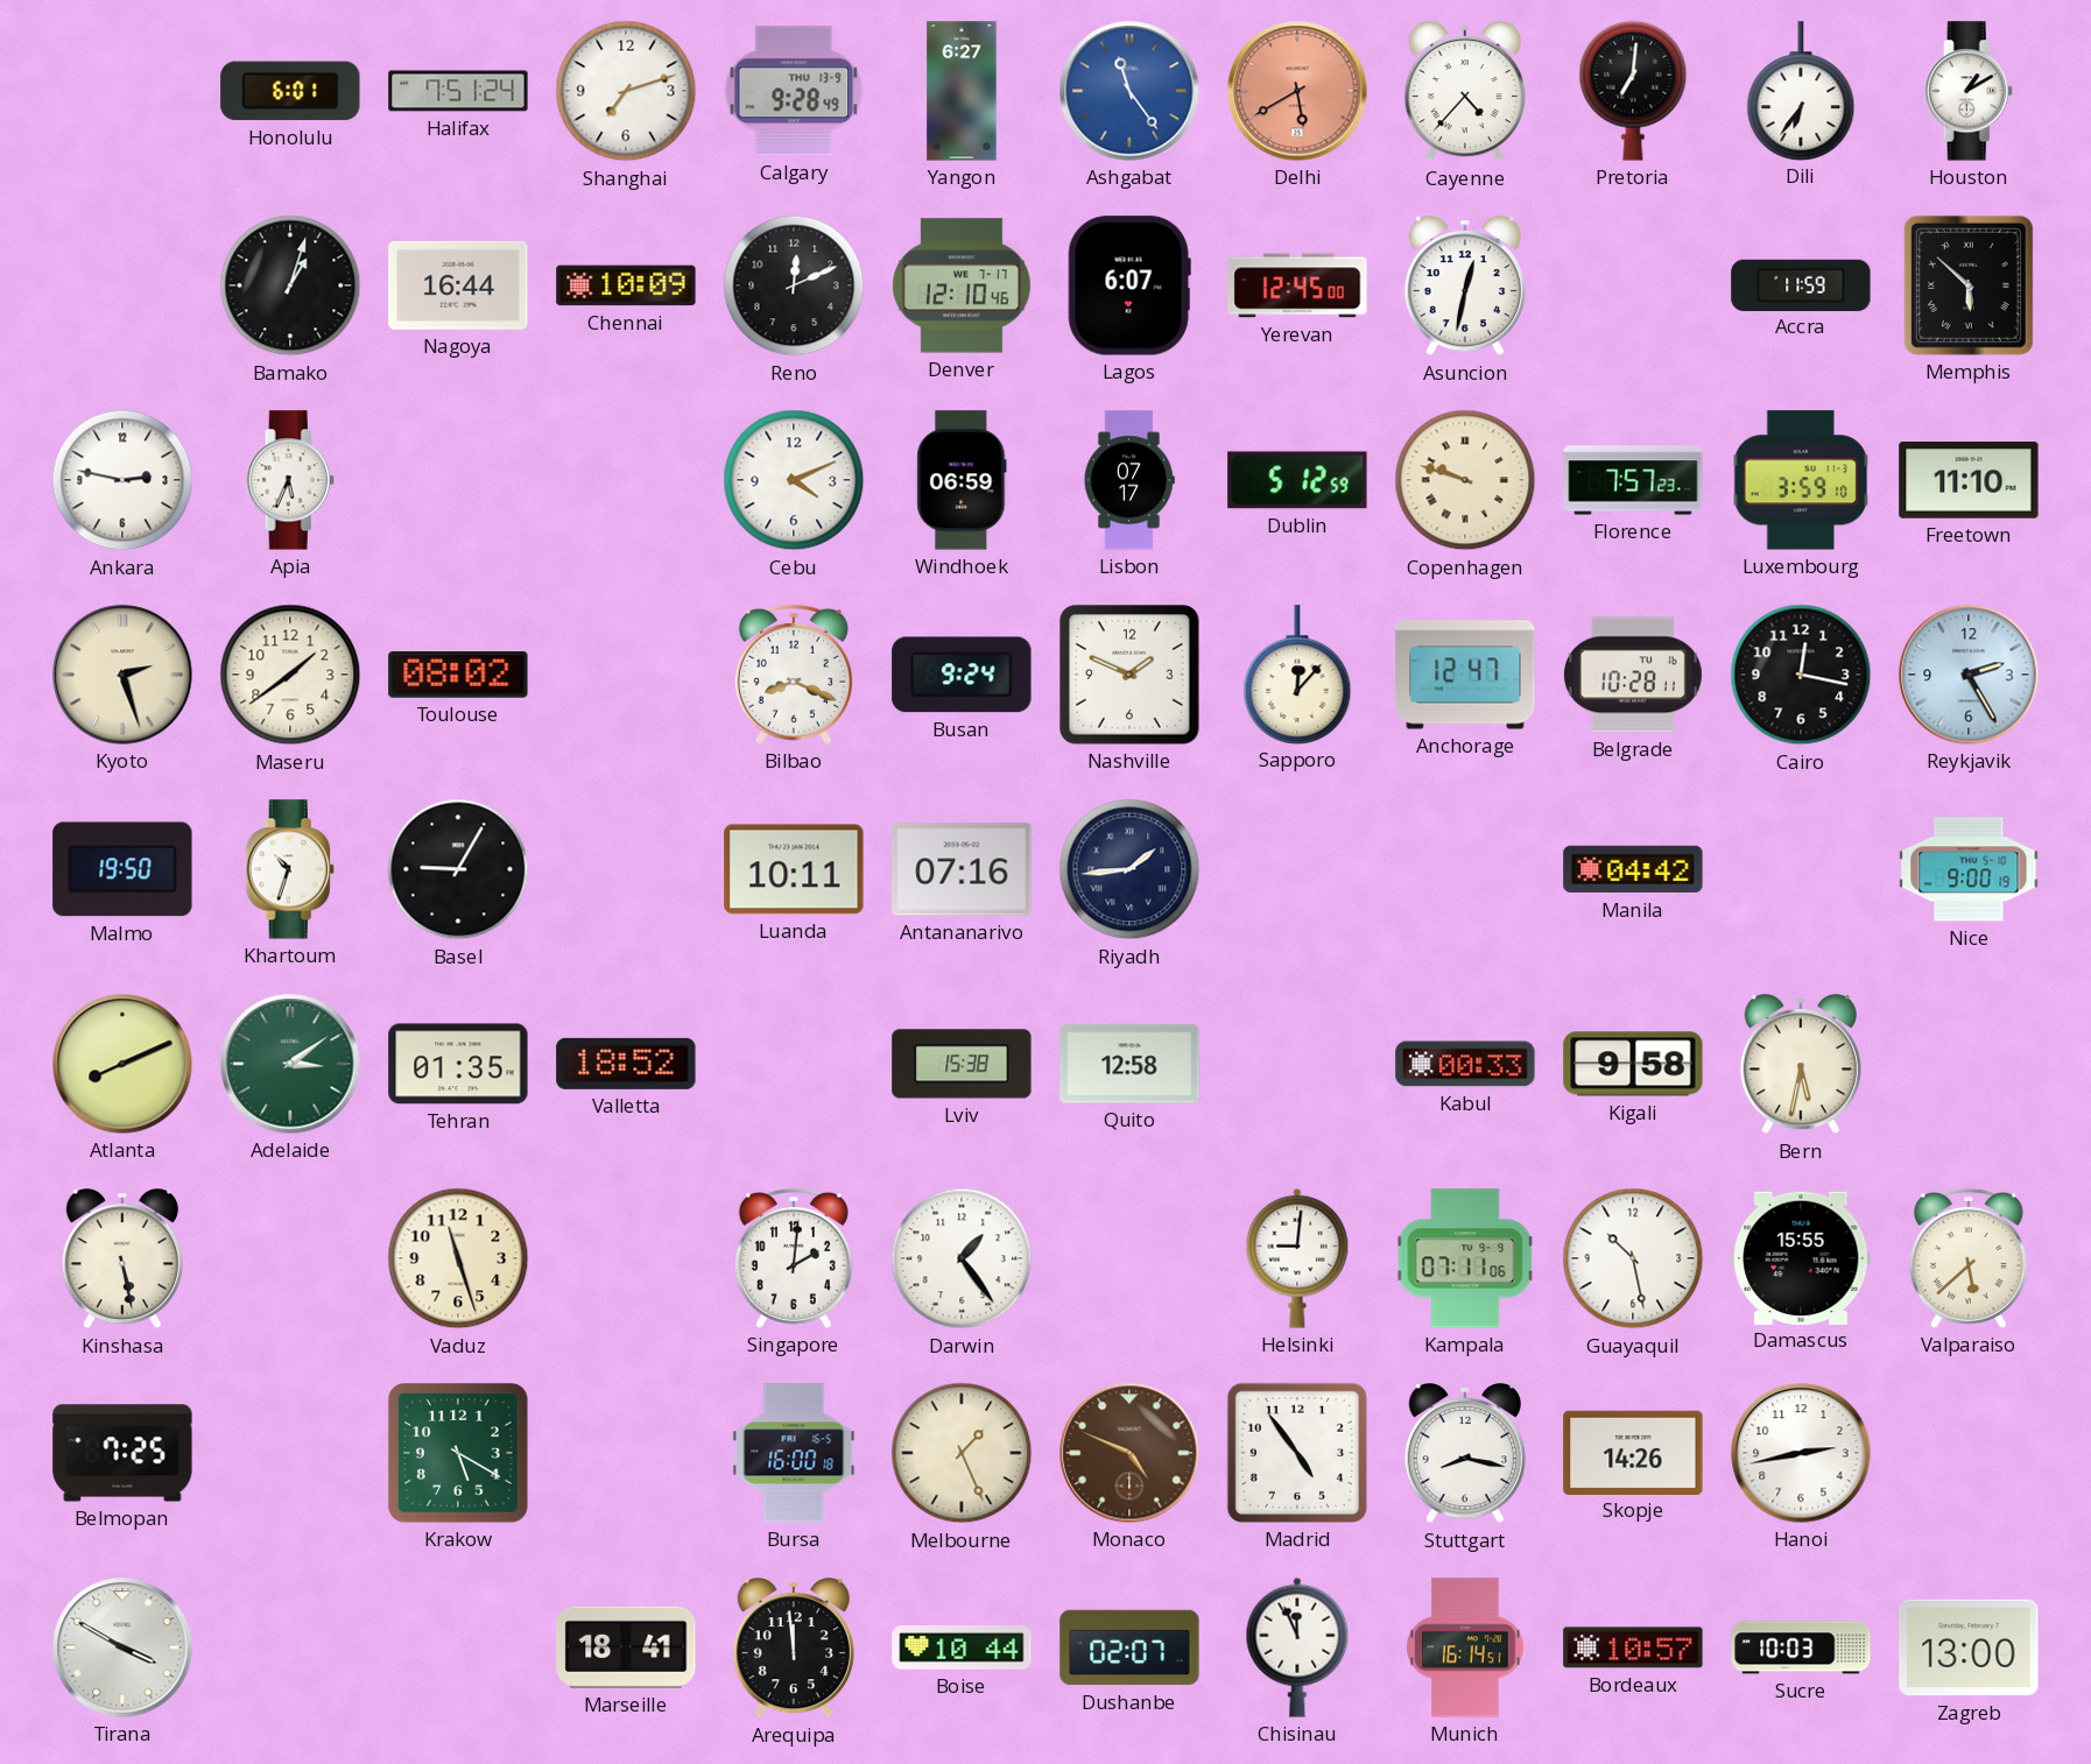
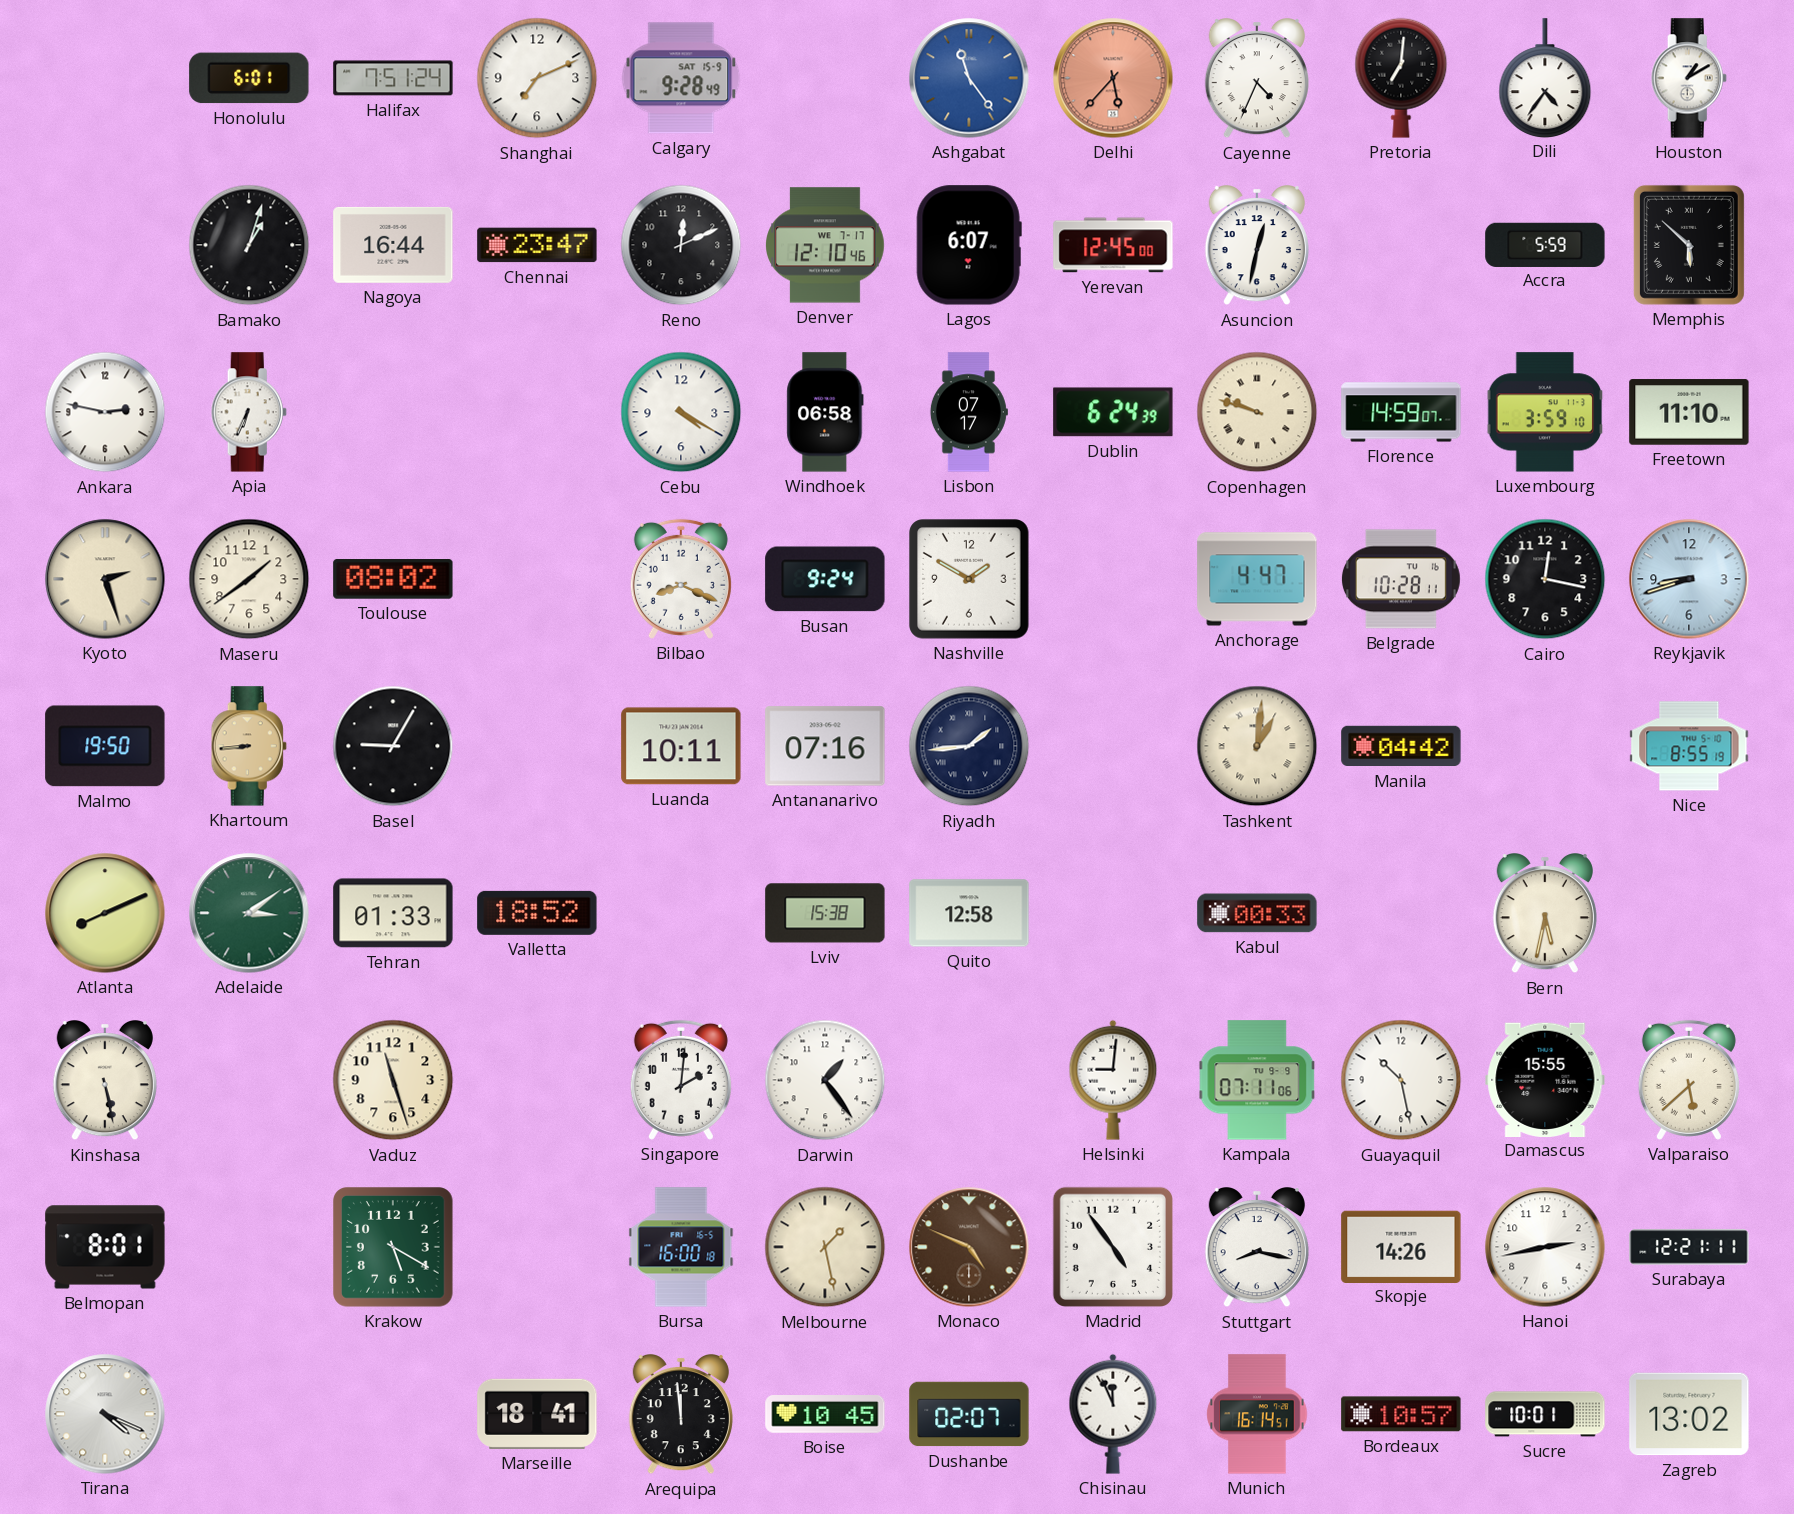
Shanghai: 7:12 -> 7:11 (537, 78)
Calgary date: THU 13-9 -> SAT 15-9 (681, 78)
Yangon: 6:27 -> none (962, 91)
Delhi: 5:40 -> 5:37 (1113, 78)
Cayenne: 4:37 -> 4:34 (1257, 79)
Dili: 6:36 -> 4:36 (1545, 78)
Chennai: 10:09 -> 23:47 (537, 245)
Accra: 11:59 -> 5:59 (1545, 244)
Apia: 5:34 -> 6:34 (249, 412)
Cebu: 4:11 -> 4:20 (681, 412)
Windhoek: 06:59 -> 06:58 (825, 412)
Dublin: 5:12 -> 6:24 (1113, 412)
Florence: 7:57 -> 14:59 (1401, 412)
Nashville: 1:49 -> 1:50 (969, 579)
Sapporo: 12:07 -> none (1297, 675)
Anchorage: 12:47 -> 4:47 (1257, 579)
Reykjavik: 2:25 -> 8:42 (1689, 579)
Khartoum: 10:33 -> 8:44 (249, 746)
Khartoum dial: white -> champagne (249, 746)
Tashkent: none -> 1:01 (1257, 746)
Nice: 9:00 -> 8:55 (1689, 746)
Tehran: 01:35 -> 01:33 (393, 913)
Kigali: 9:58 -> none (1633, 1064)
Belmopan: 7:25 -> 8:01 (105, 1247)
Melbourne: 1:26 -> 1:28 (825, 1247)
Surabaya: none -> 12:21 (1689, 1247)
Tirana: 3:50 -> 4:19 (105, 1414)
Boise: 10:44 -> 10:45 (825, 1415)
Sucre: 10:03 -> 10:01 (1545, 1414)
Zagreb: 13:00 -> 13:02 (1689, 1414)
